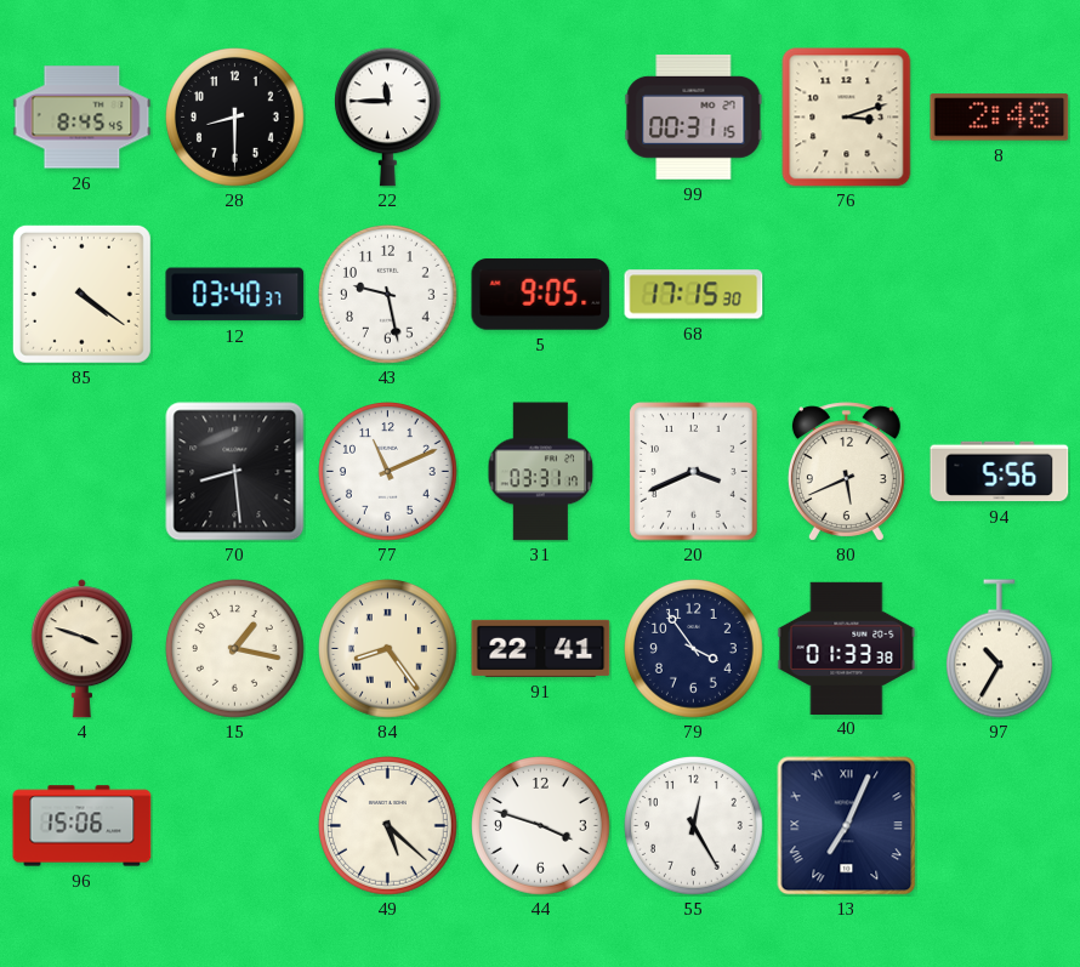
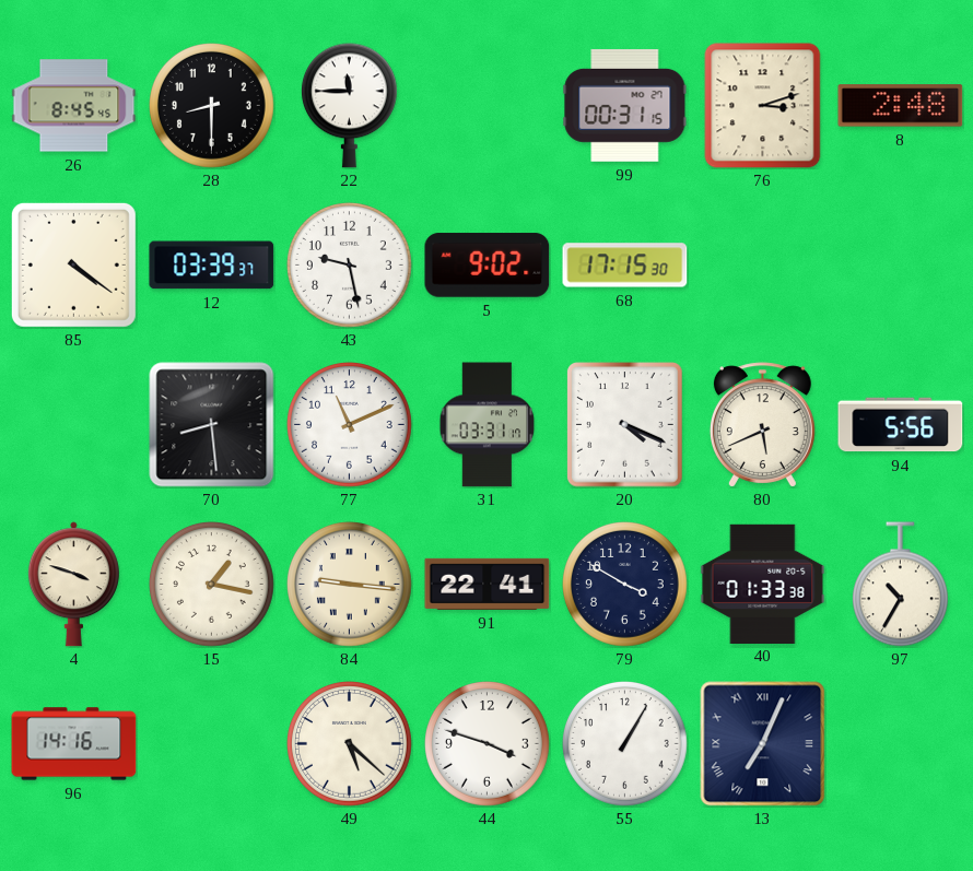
12: 03:40 -> 03:39 (212, 266)
5: 9:05 -> 9:02 (488, 266)
20: 3:41 -> 4:19 (625, 425)
84: 8:24 -> 9:16 (350, 585)
79: 3:54 -> 3:50 (625, 585)
96: 15:06 -> 14:16 (74, 744)
55: 12:25 -> 1:05 (625, 744)
